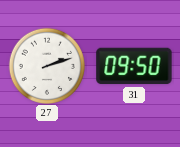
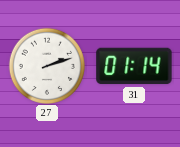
31: 09:50 -> 01:14 (134, 66)
